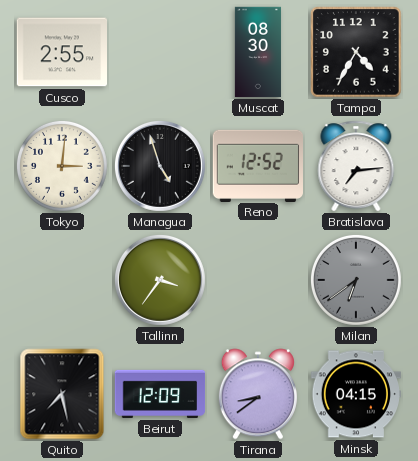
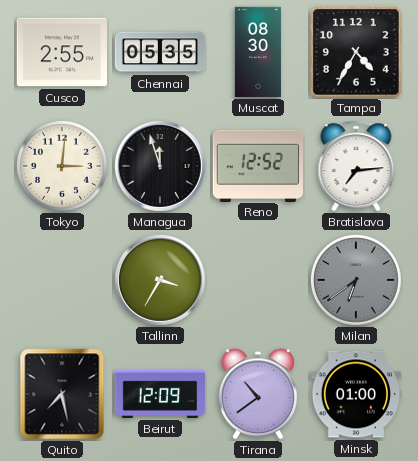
Chennai: none -> 05:35 (160, 52)
Managua: 4:57 -> 11:57 (160, 166)
Tallinn: 3:36 -> 3:35 (160, 280)
Tirana: 8:39 -> 10:39 (258, 394)
Minsk: 04:15 -> 01:00 (355, 394)
